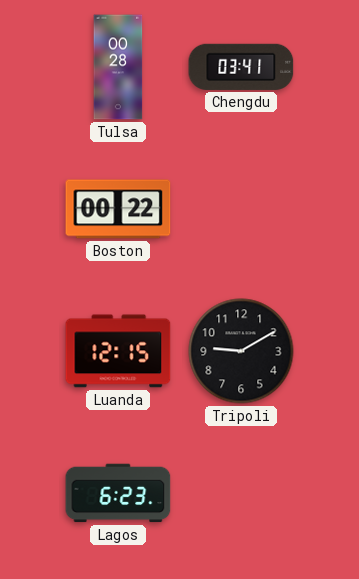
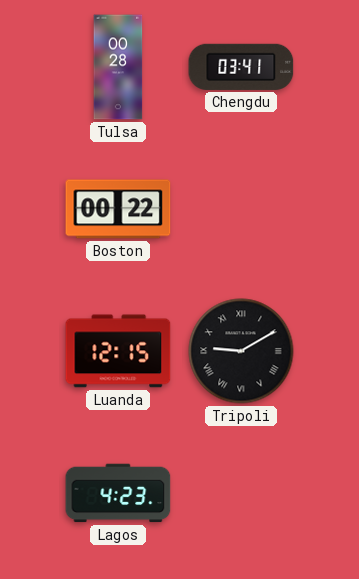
Tripoli numerals: Arabic -> Roman (241, 351)
Lagos: 6:23 -> 4:23 (118, 493)
